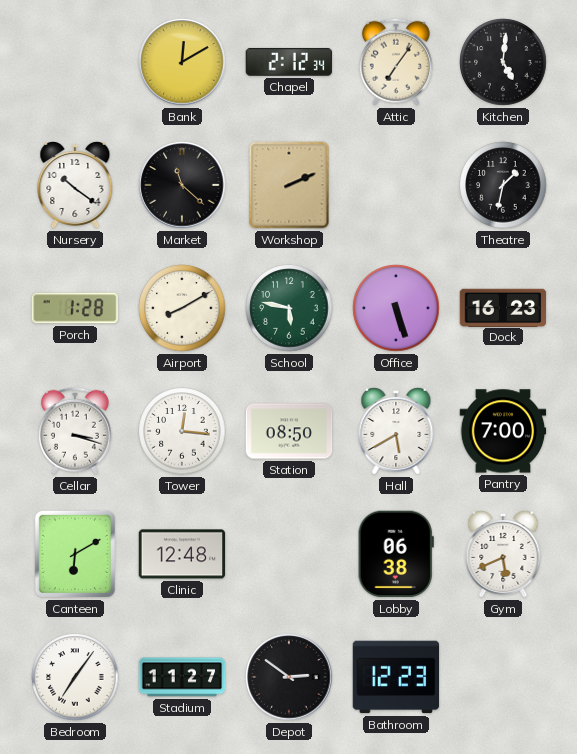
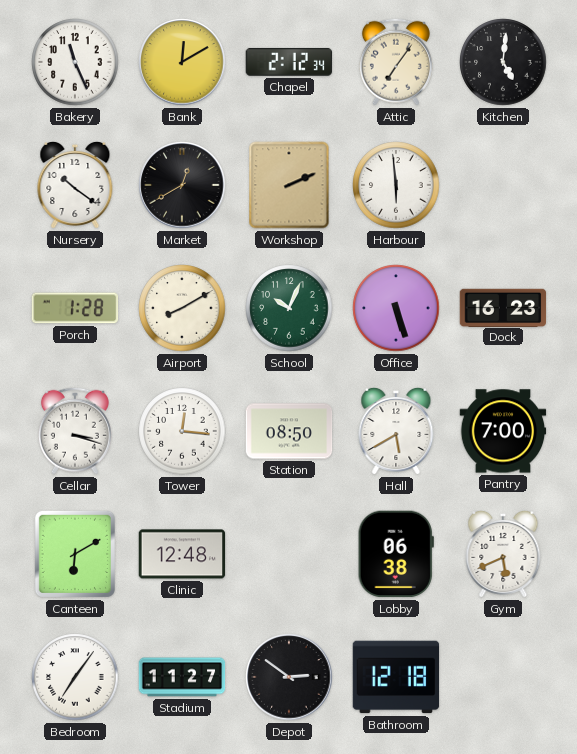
Bakery: none -> 11:26 (75, 62)
Market: 11:22 -> 12:40 (182, 185)
Harbour: none -> 5:59 (396, 185)
Theatre: 1:32 -> none (503, 185)
School: 5:47 -> 10:04 (289, 308)
Bathroom: 12:23 -> 12:18 (396, 677)
